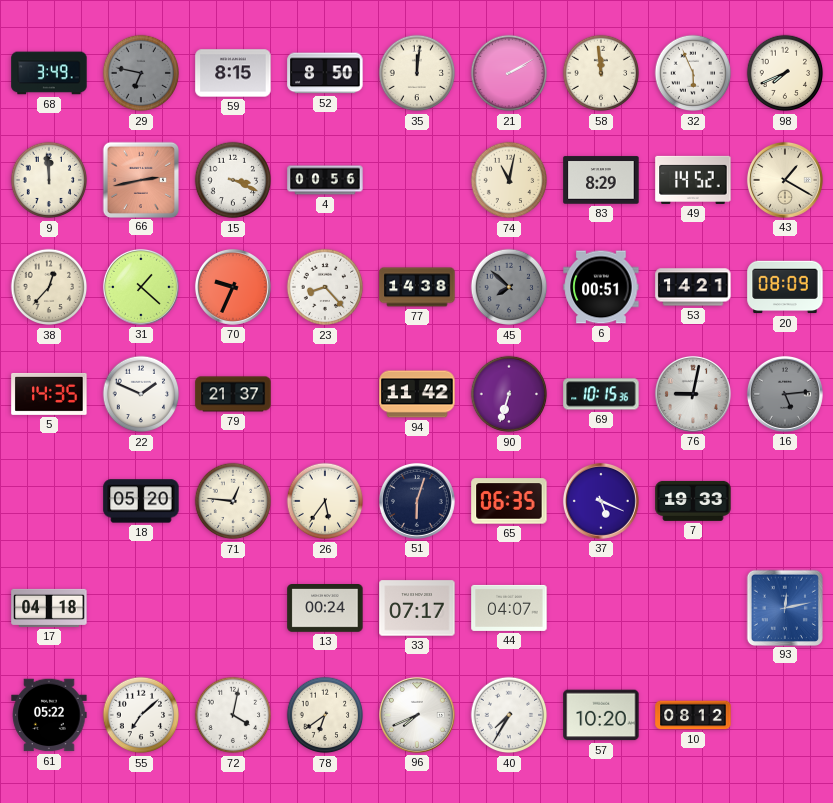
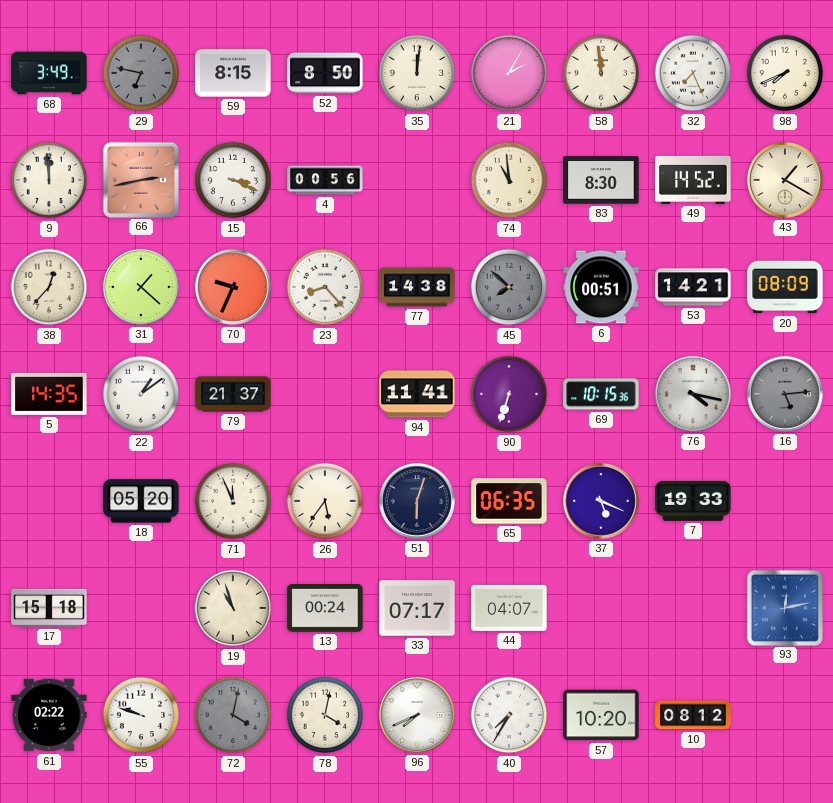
21: 2:10 -> 2:05 (509, 73)
32: 5:56 -> 7:26 (693, 73)
74: 11:02 -> 10:59 (509, 180)
83: 8:29 -> 8:30 (601, 180)
22: 1:49 -> 1:09 (141, 394)
94: 11:42 -> 11:41 (417, 394)
76: 9:02 -> 4:17 (693, 394)
71: 12:46 -> 11:56 (233, 501)
17: 04:18 -> 15:18 (49, 608)
19: none -> 10:57 (233, 608)
61: 05:22 -> 02:22 (49, 715)
55: 7:08 -> 9:48 (141, 715)
72 dial: white -> grey (233, 715)
78: 6:39 -> 4:02 (325, 715)
